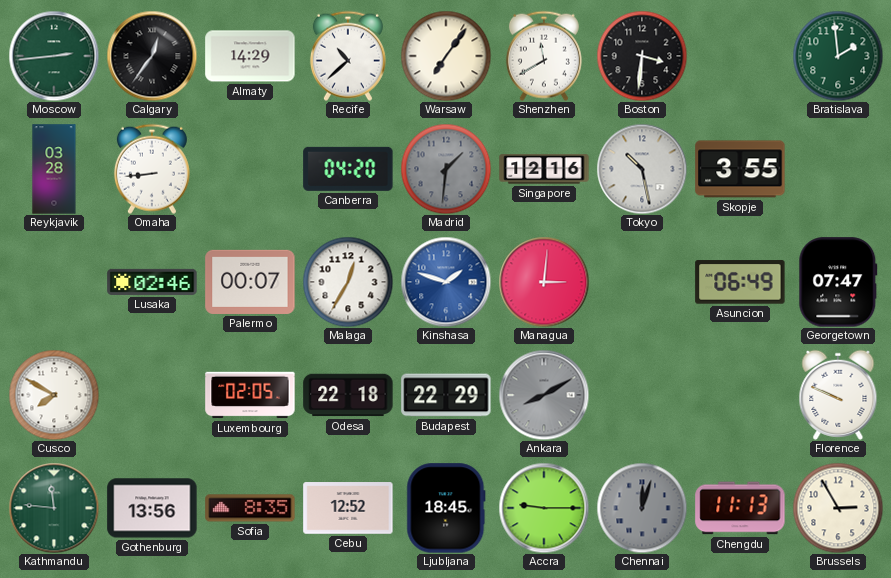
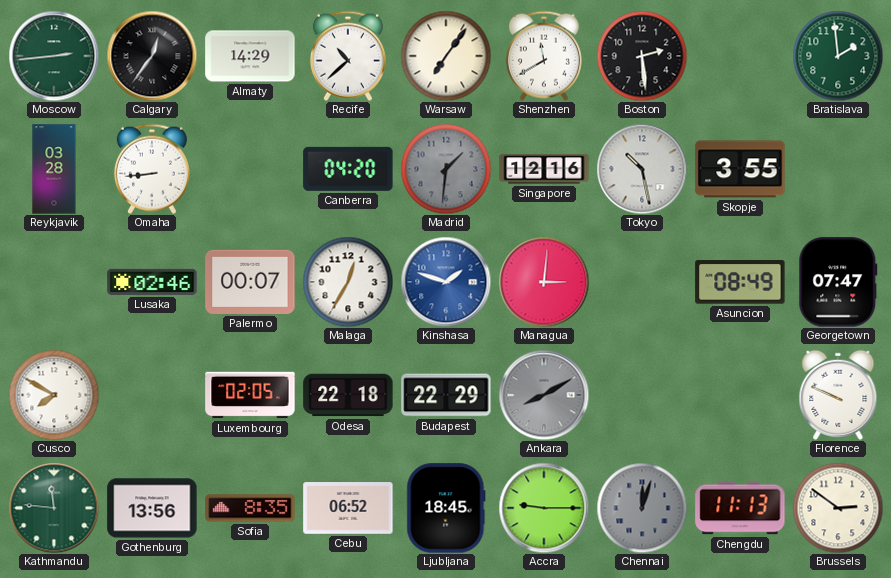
Boston: 3:31 -> 2:29 (642, 56)
Asuncion: 06:49 -> 08:49 (740, 282)
Cebu: 12:52 -> 06:52 (348, 508)
Brussels: 2:55 -> 2:51 (838, 508)
